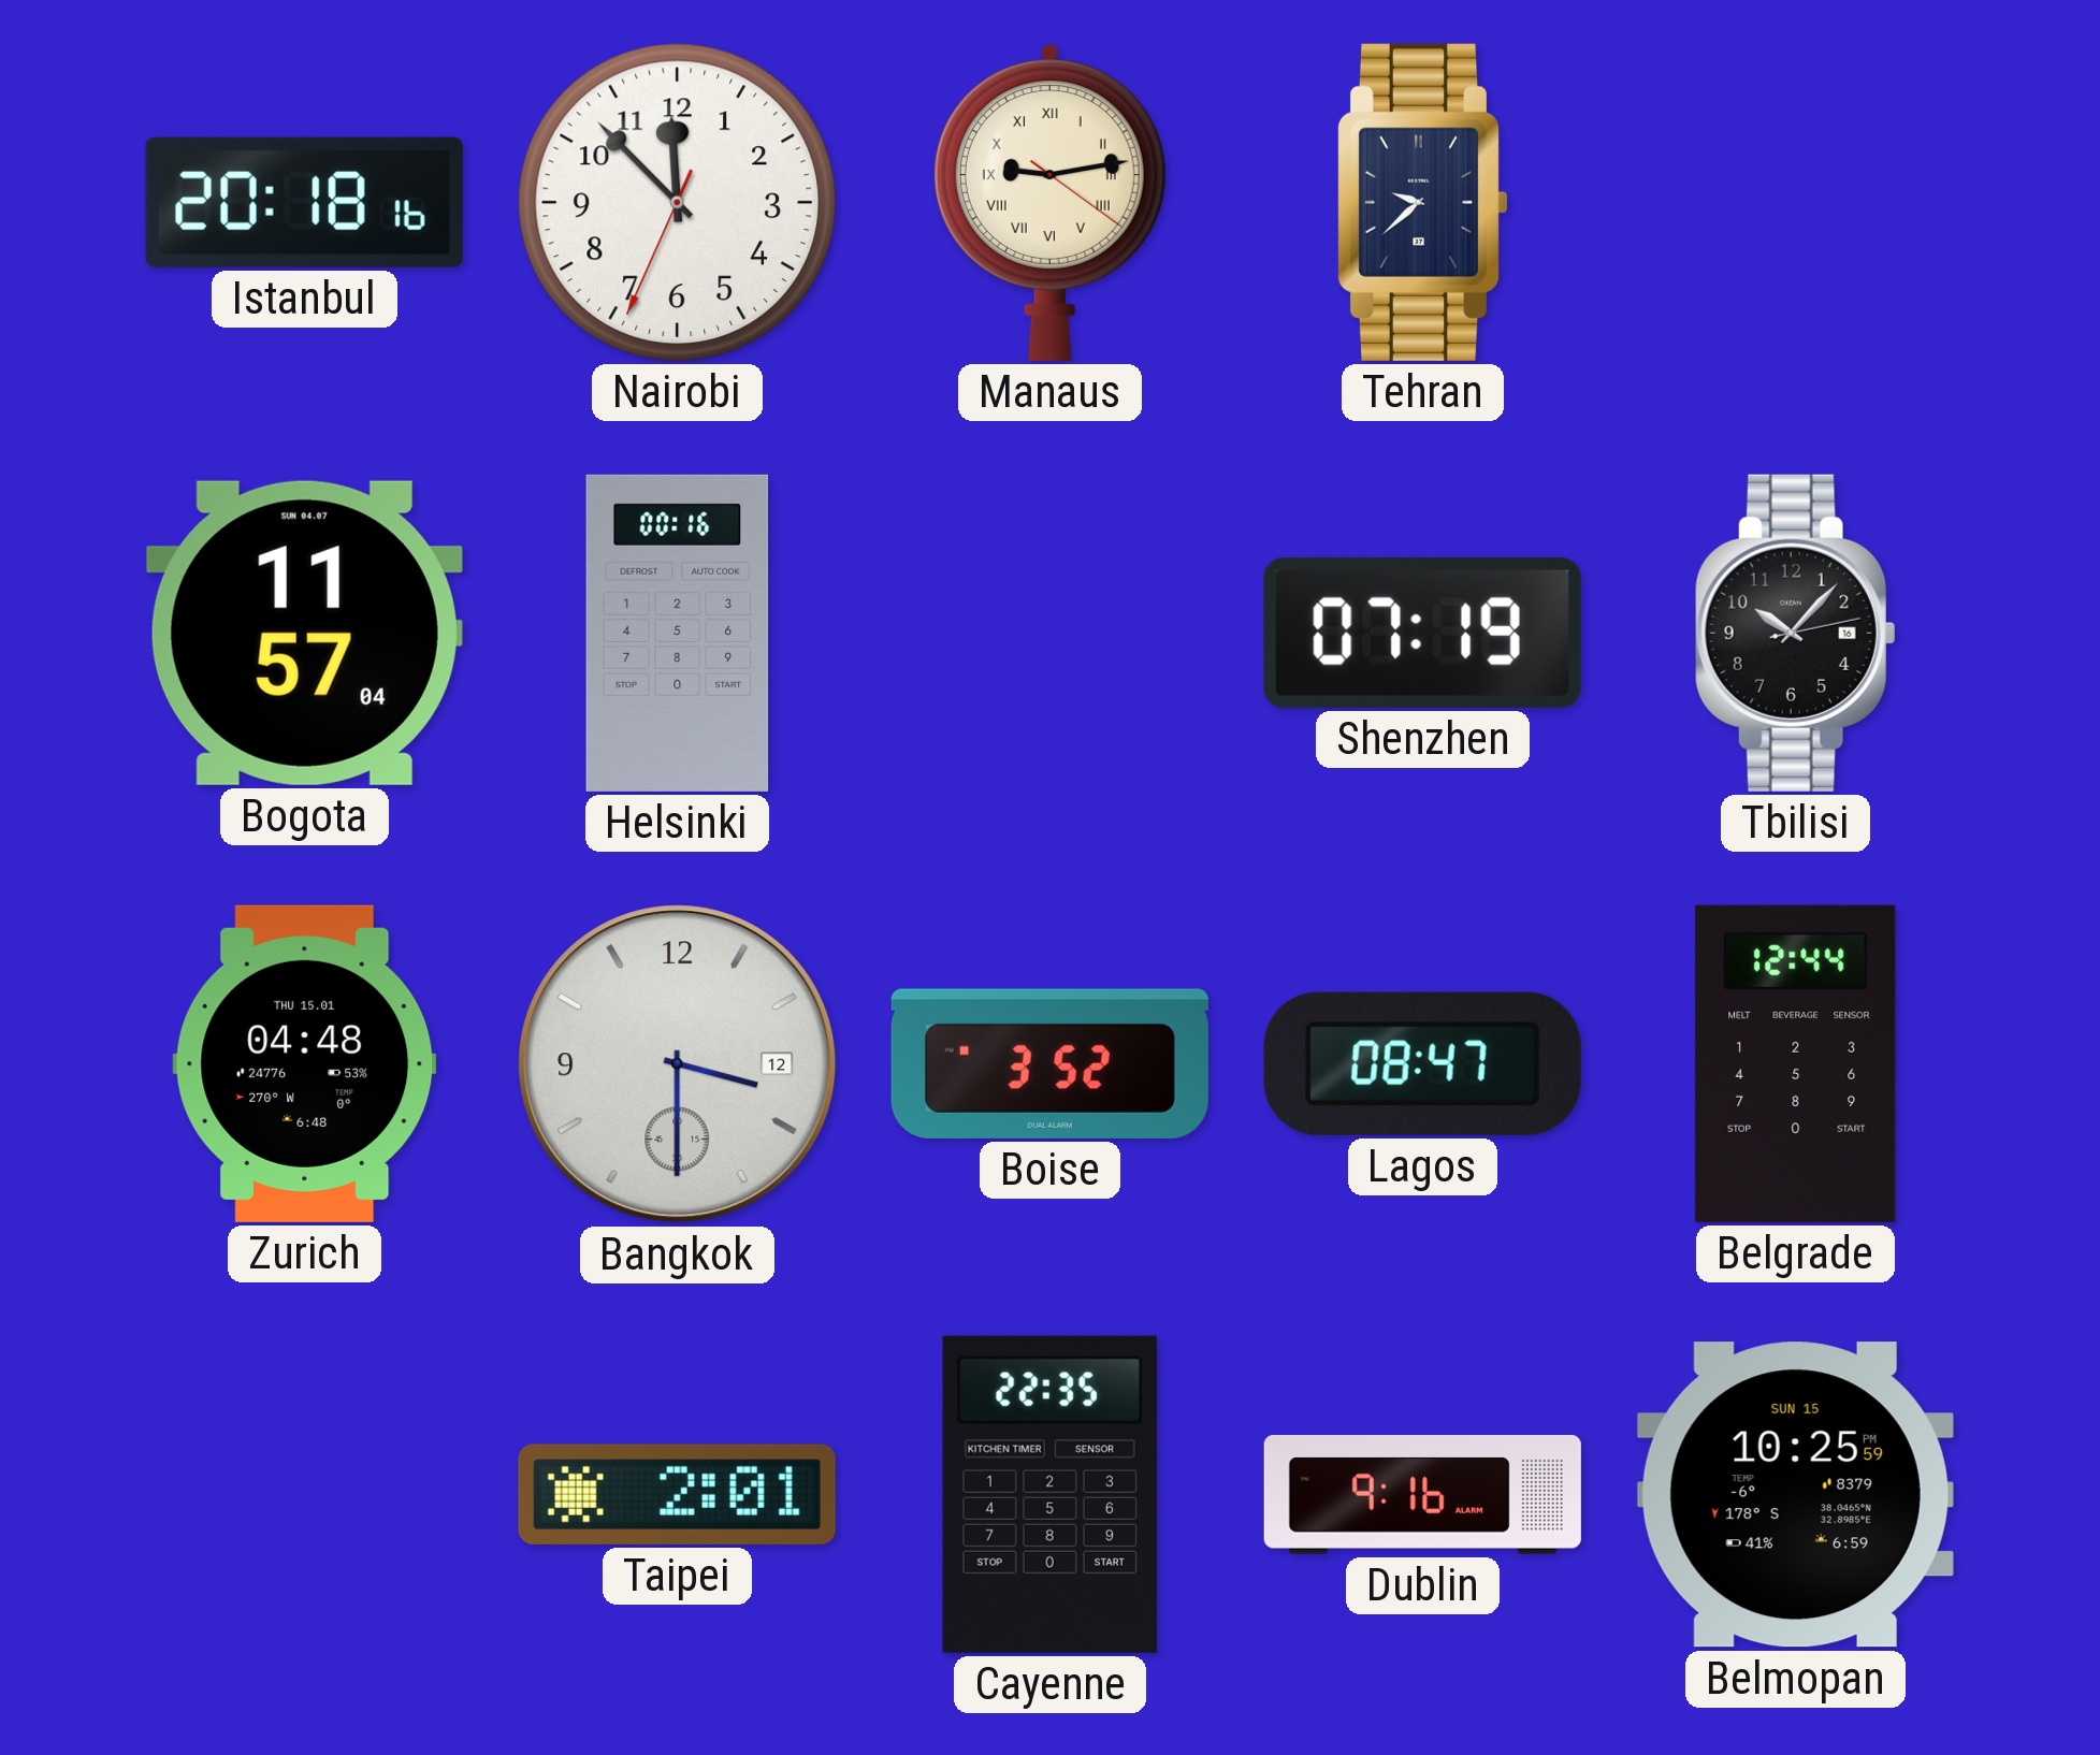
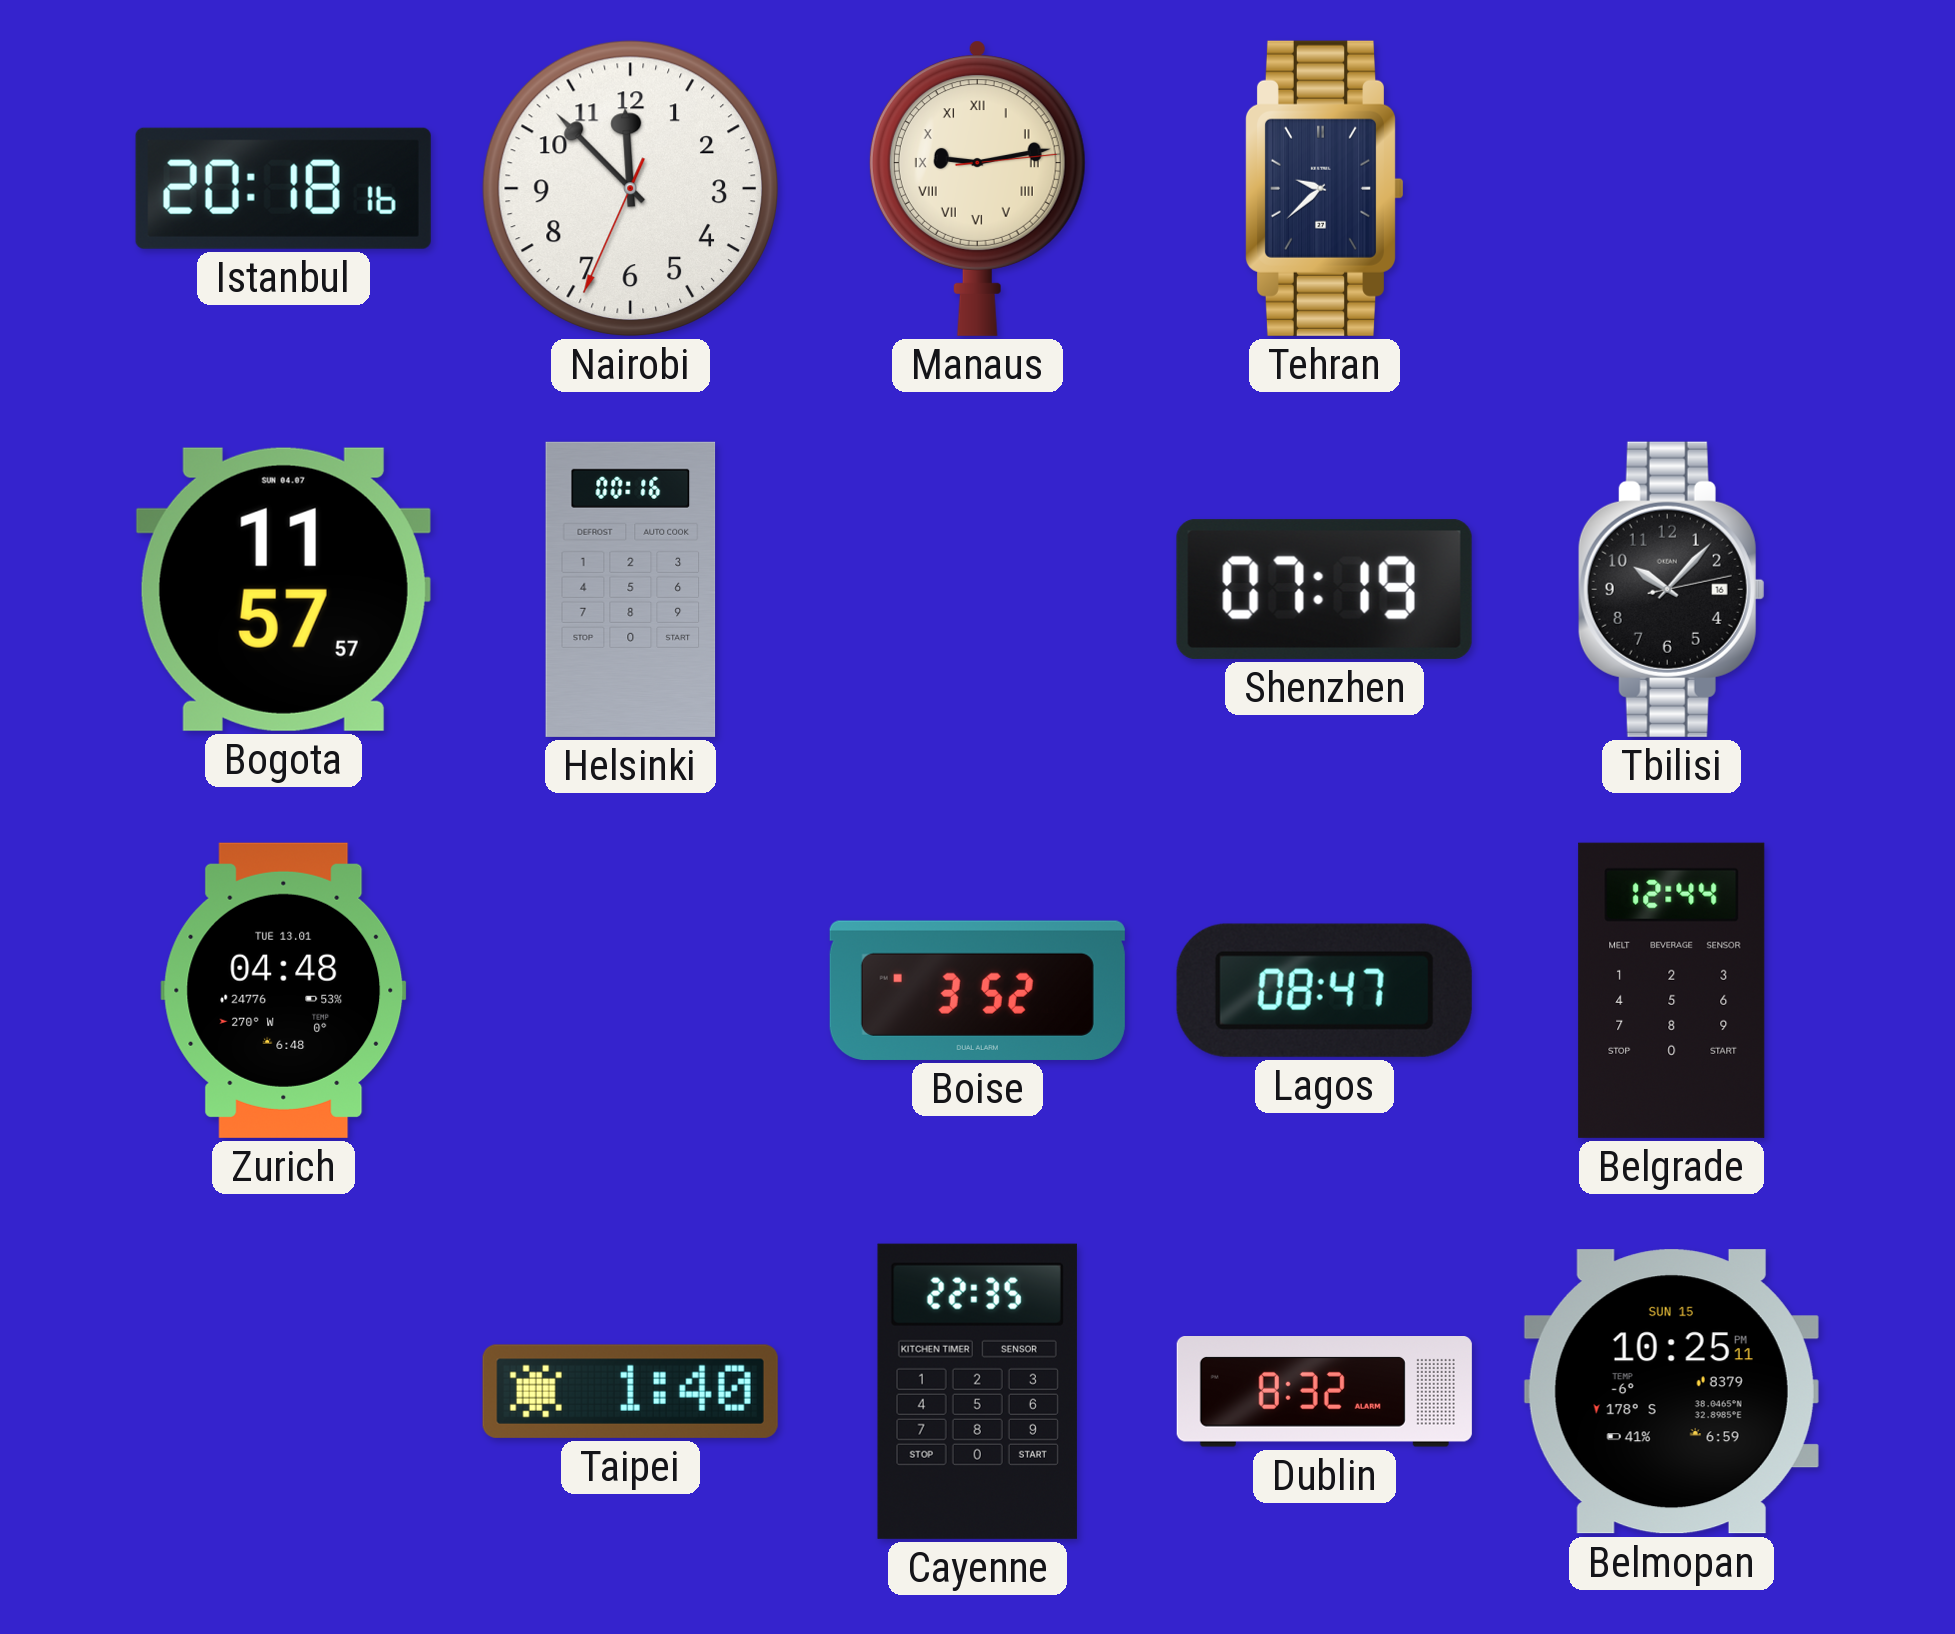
Manaus: 9:13:21 -> 9:13:14 (977, 188)
Bogota: 11:57:04 -> 11:57:57 (283, 589)
Zurich date: THU 15.01 -> TUE 13.01 (284, 990)
Bangkok: 3:30 -> none (678, 1064)
Taipei: 2:01 -> 1:40 (630, 1391)
Dublin: 9:16 -> 8:32 (1324, 1392)
Belmopan: 10:25:59 PM -> 10:25:11 PM (1671, 1392)
